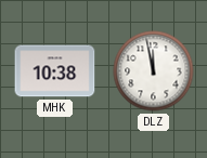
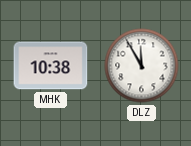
DLZ: 11:58 -> 11:55 (142, 66)
